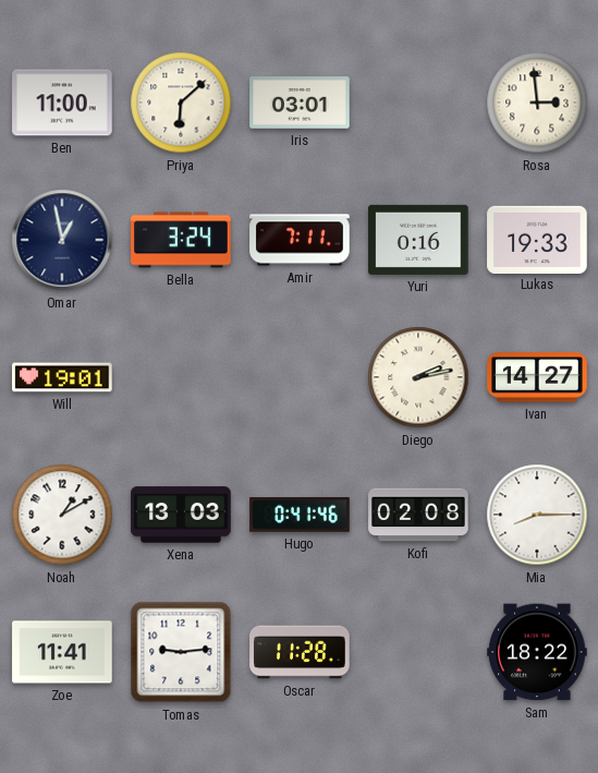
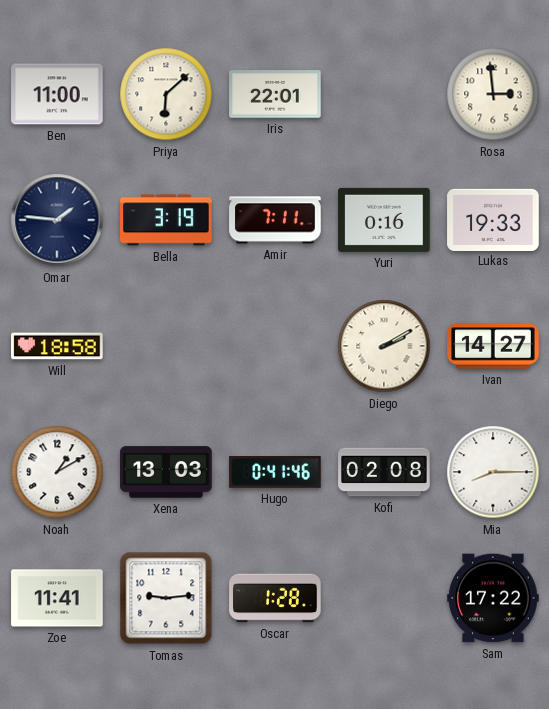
Iris: 03:01 -> 22:01 (275, 94)
Omar: 12:58 -> 1:46 (57, 220)
Bella: 3:24 -> 3:19 (166, 220)
Will: 19:01 -> 18:58 (57, 346)
Diego: 2:13 -> 2:10 (384, 346)
Oscar: 11:28 -> 1:28 (275, 598)
Sam: 18:22 -> 17:22 (493, 598)
